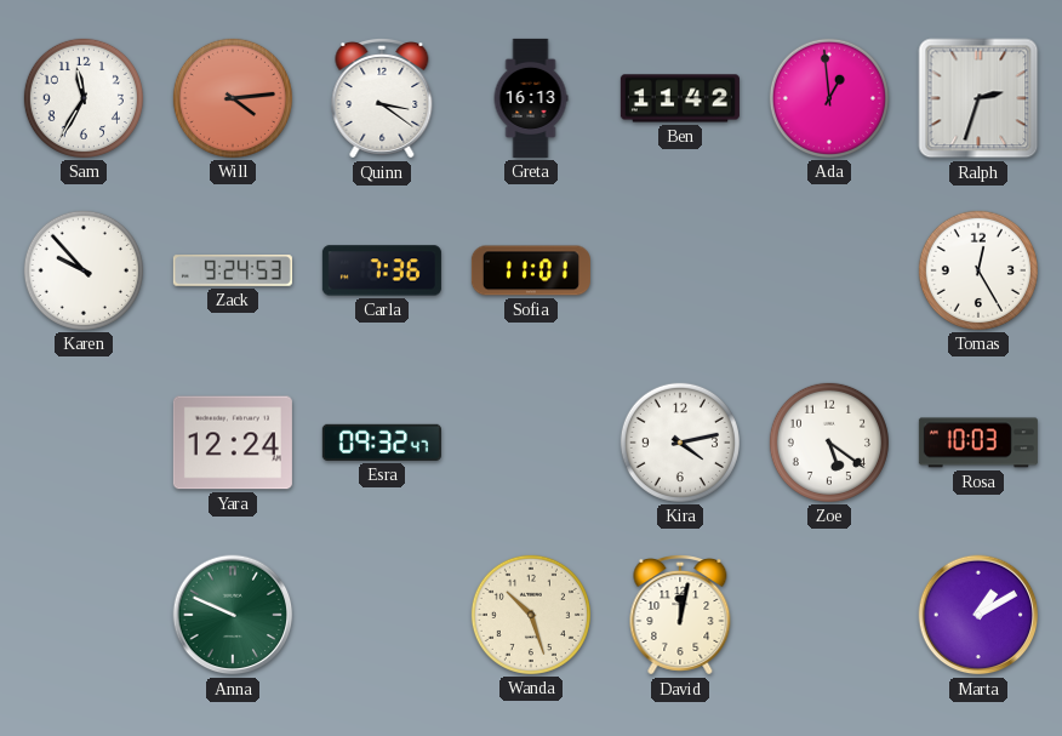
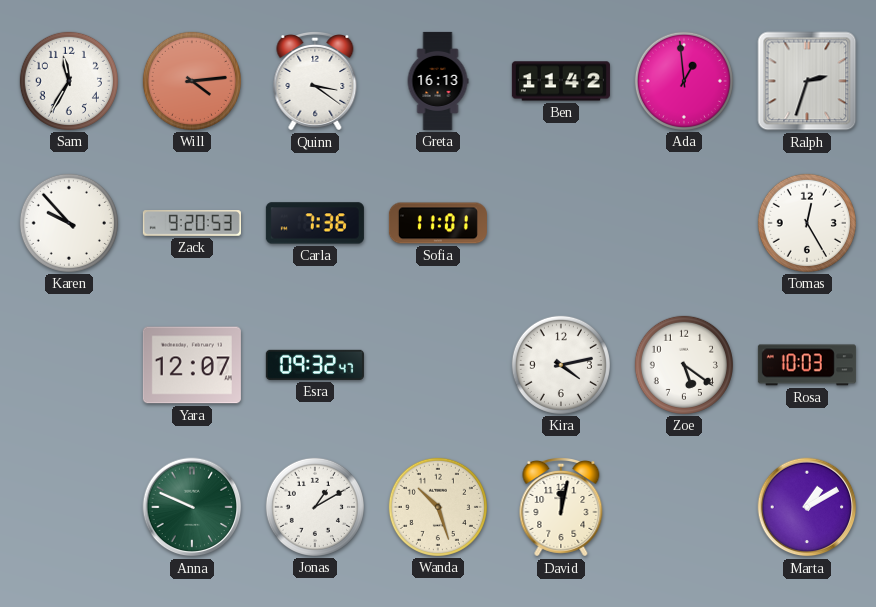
Zack: 9:24 -> 9:20 (192, 223)
Yara: 12:24 -> 12:07 (192, 365)
Jonas: none -> 1:10 (315, 507)
